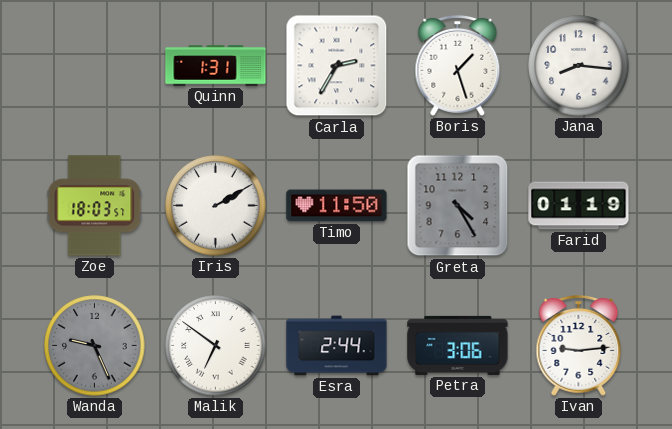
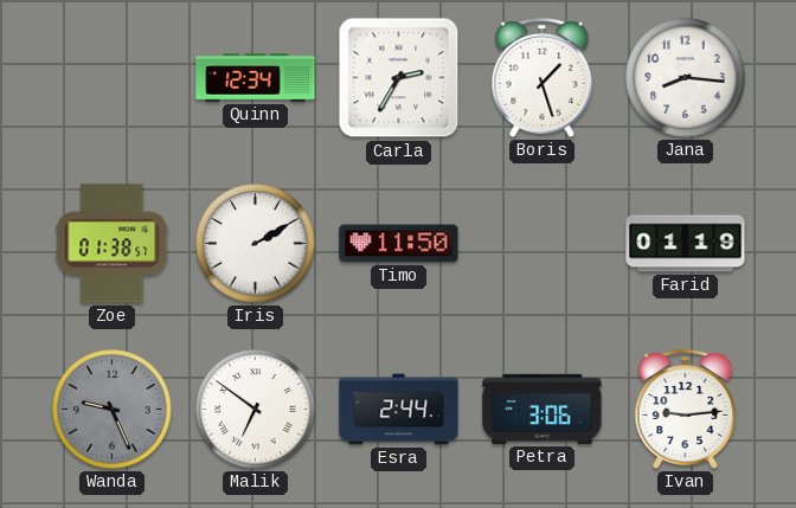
Quinn: 1:31 -> 12:34 (256, 78)
Zoe: 18:03 -> 01:38 (113, 244)
Greta: 4:25 -> none (458, 206)
